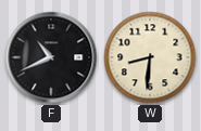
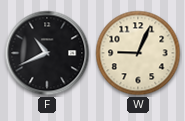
W: 8:31 -> 9:04 (138, 53)
